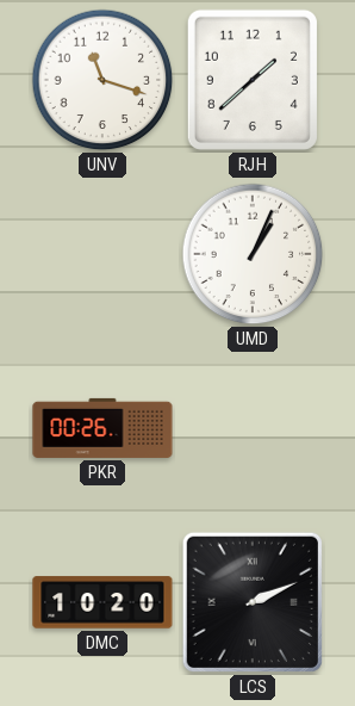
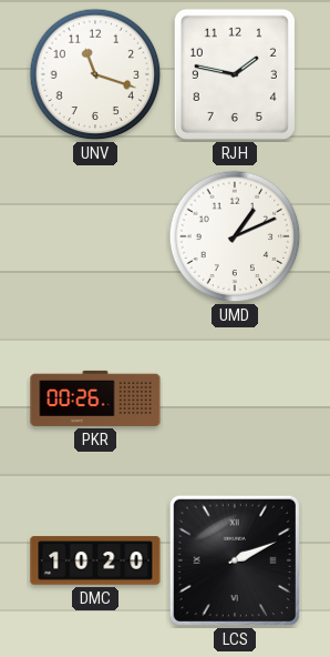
RJH: 1:38 -> 1:47 (235, 74)
UMD: 1:04 -> 1:11 (235, 236)
